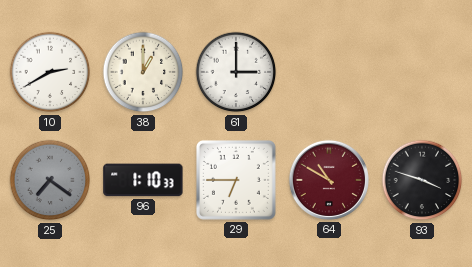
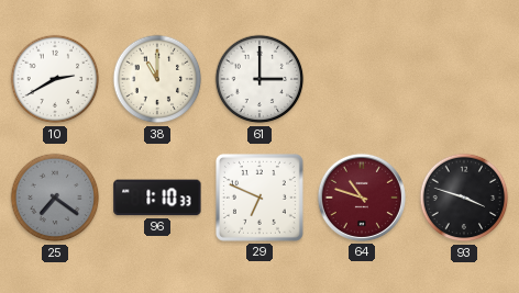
38: 1:00 -> 11:00 (157, 79)
29: 6:45 -> 6:49 (259, 198)
64: 10:50 -> 10:48 (362, 198)
